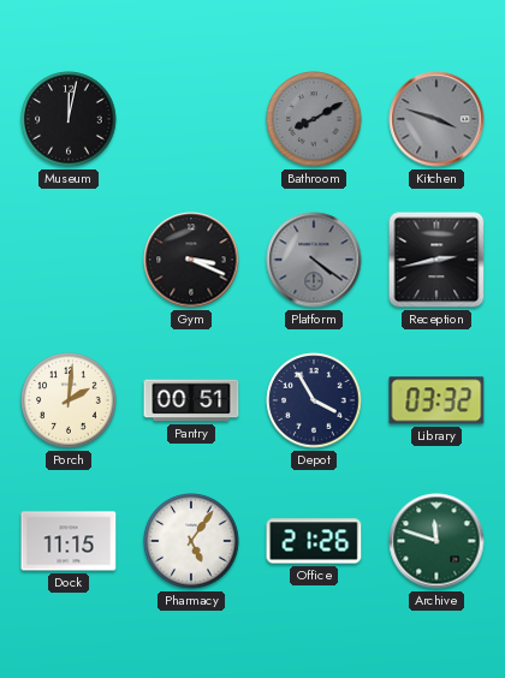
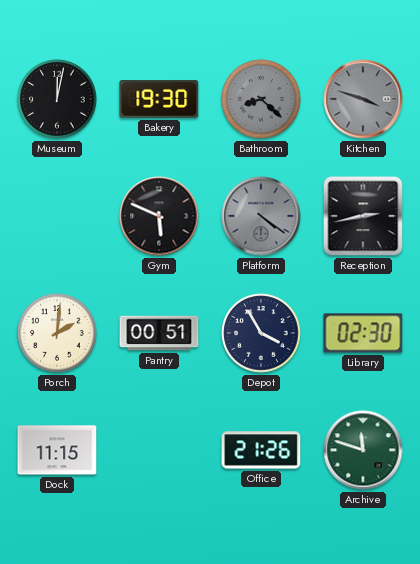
Bakery: none -> 19:30 (159, 99)
Bathroom: 8:10 -> 8:22 (261, 99)
Gym: 3:19 -> 5:49 (159, 216)
Library: 03:32 -> 02:30 (363, 333)
Pharmacy: 5:06 -> none (191, 541)
